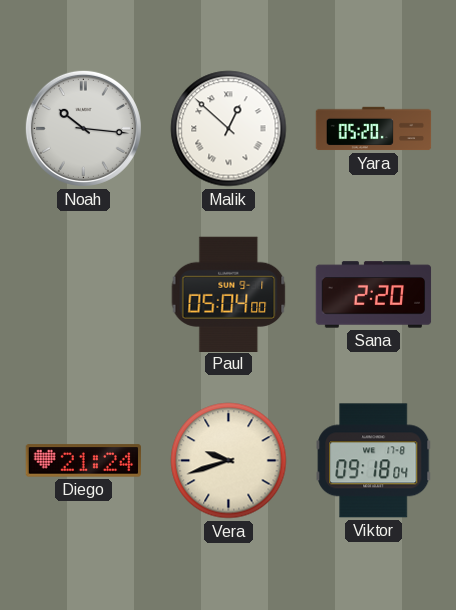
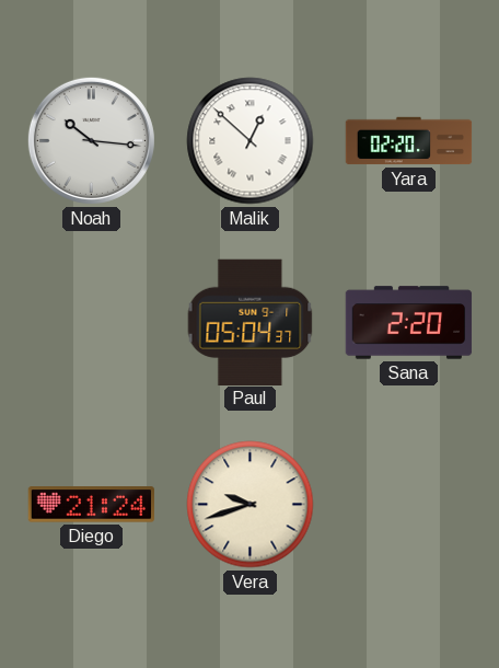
Yara: 05:20 -> 02:20 (409, 141)
Paul: 05:04:00 -> 05:04:37 (251, 322)
Viktor: 09:18 -> none (374, 461)
